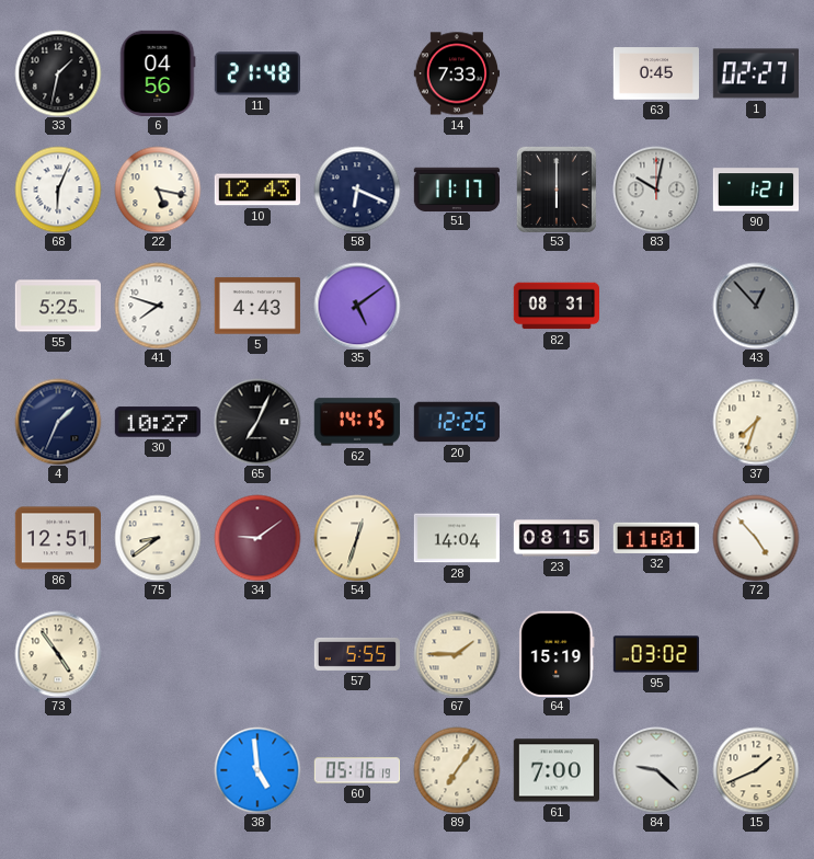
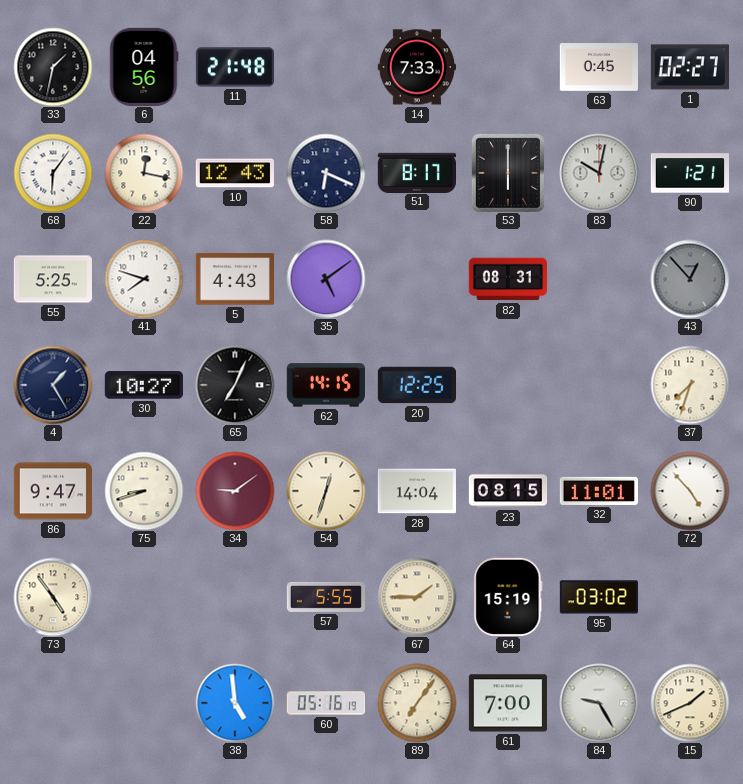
68: 6:04 -> 6:06 (53, 173)
22: 5:17 -> 12:17 (144, 173)
51: 11:17 -> 8:17 (416, 172)
4: 1:34 -> 1:25 (53, 385)
86: 12:51 -> 9:47 (52, 491)
75: 8:39 -> 8:42 (144, 491)
84: 9:22 -> 9:25 (599, 703)
